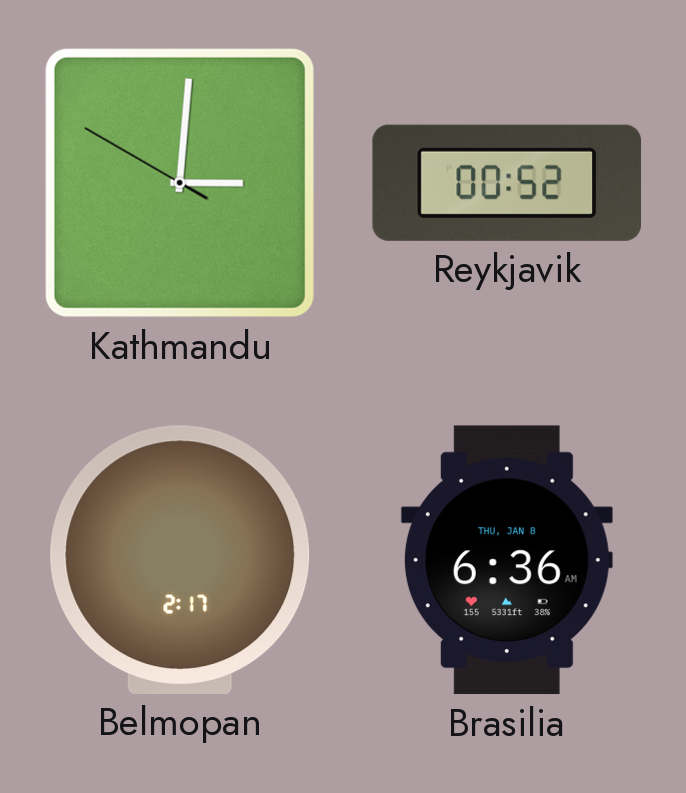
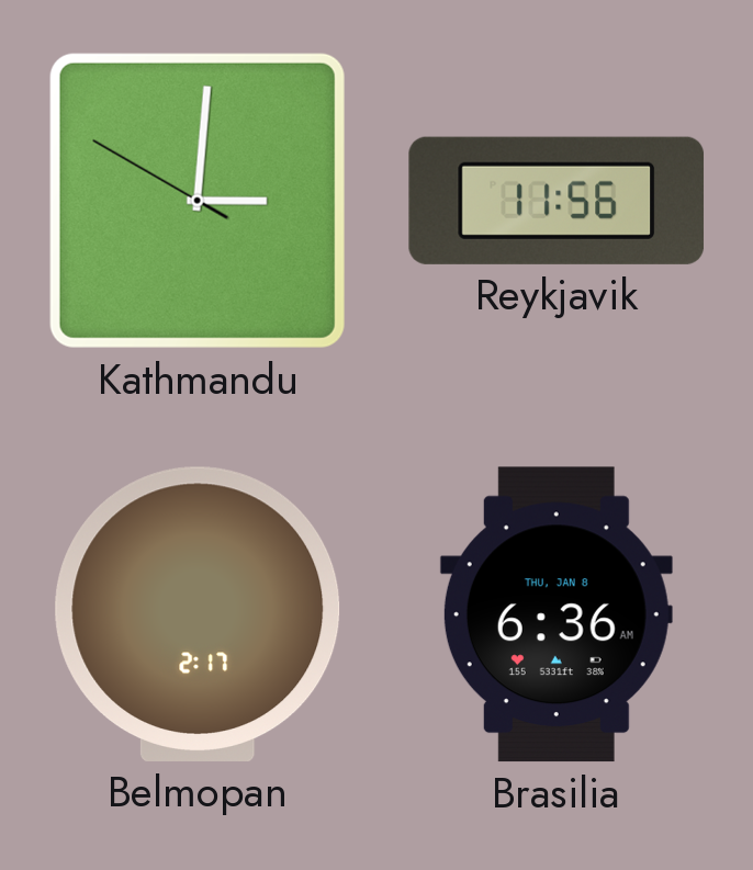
Reykjavik: 00:52 -> 11:56 (557, 201)
